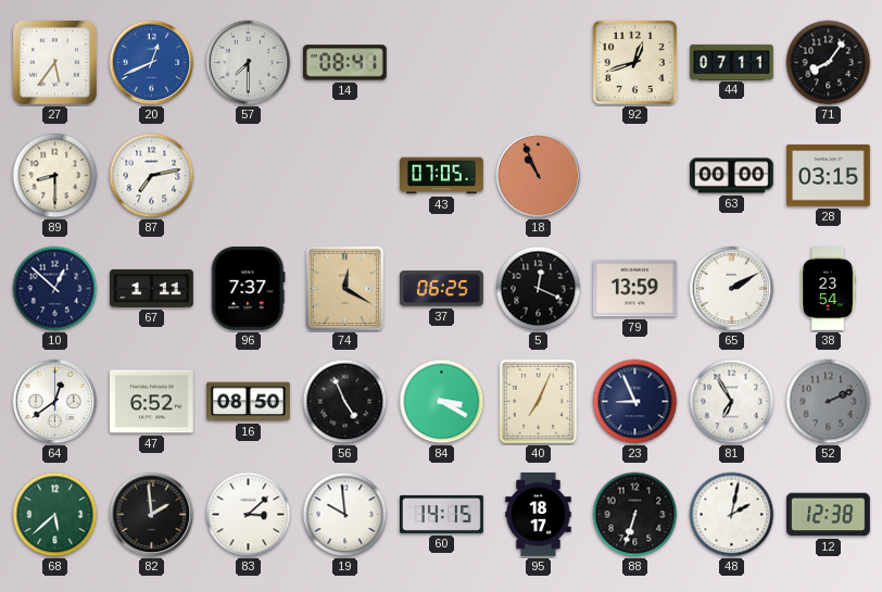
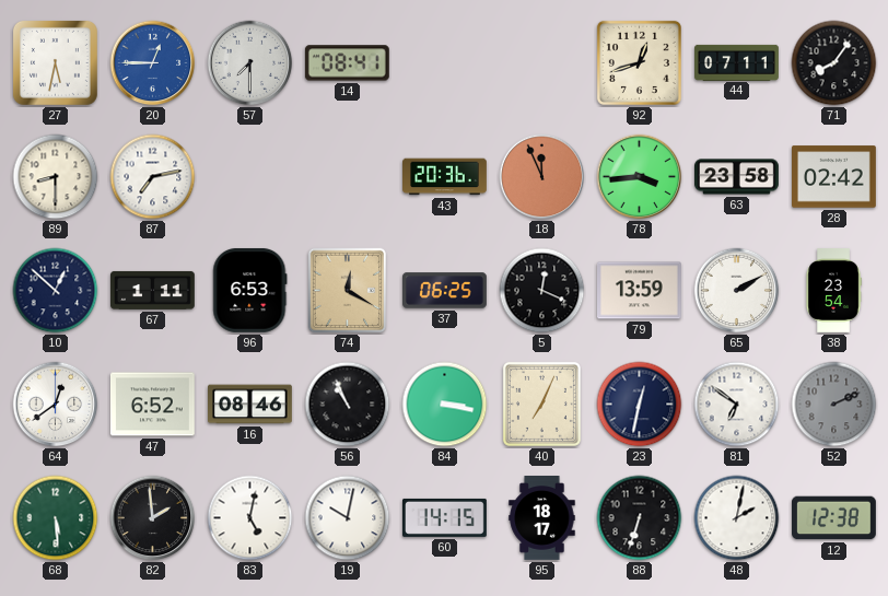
27: 5:36 -> 5:32 (55, 62)
20: 12:41 -> 12:45 (153, 63)
43: 07:05 -> 20:36 (445, 177)
18: 10:56 -> 11:56 (542, 177)
78: none -> 3:44 (640, 177)
63: 00:00 -> 23:58 (737, 177)
28: 03:15 -> 02:42 (834, 177)
96: 7:37 -> 6:53 (250, 290)
16: 08:50 -> 08:46 (250, 405)
56: 4:56 -> 10:56 (348, 405)
84: 3:20 -> 3:17 (445, 405)
23: 8:56 -> 12:32 (640, 405)
81: 6:55 -> 6:51 (737, 405)
68: 5:38 -> 5:29 (56, 518)
83: 3:08 -> 5:02 (250, 518)
19: 9:59 -> 10:02 (348, 518)
